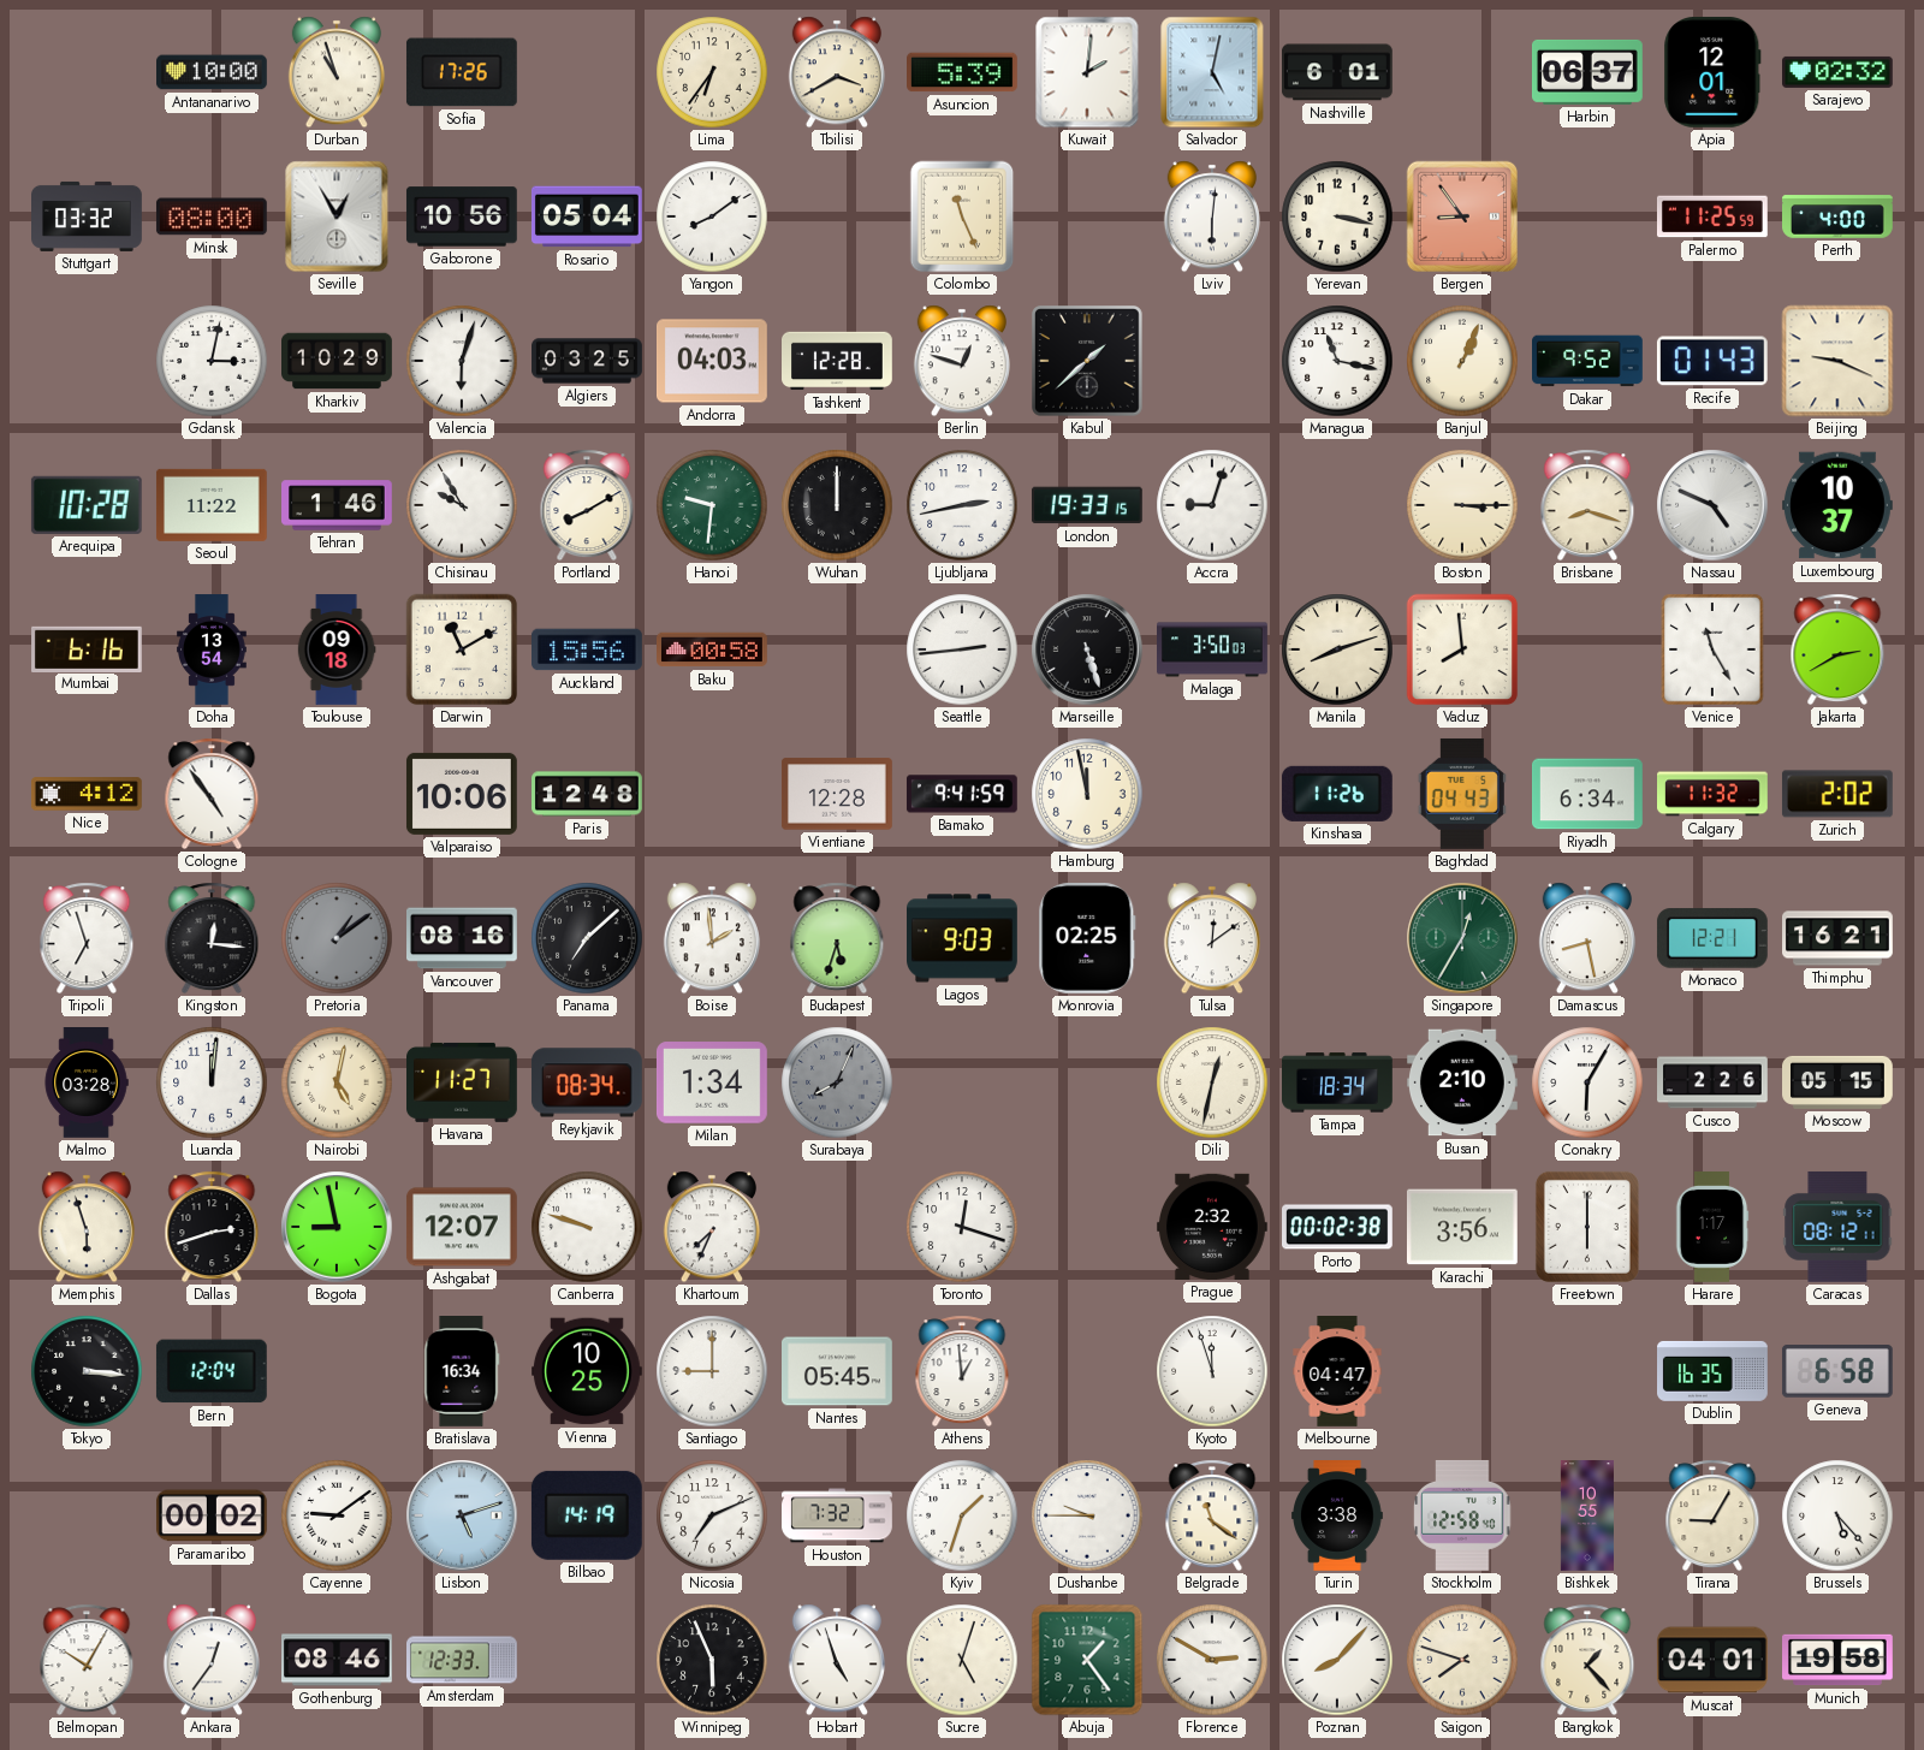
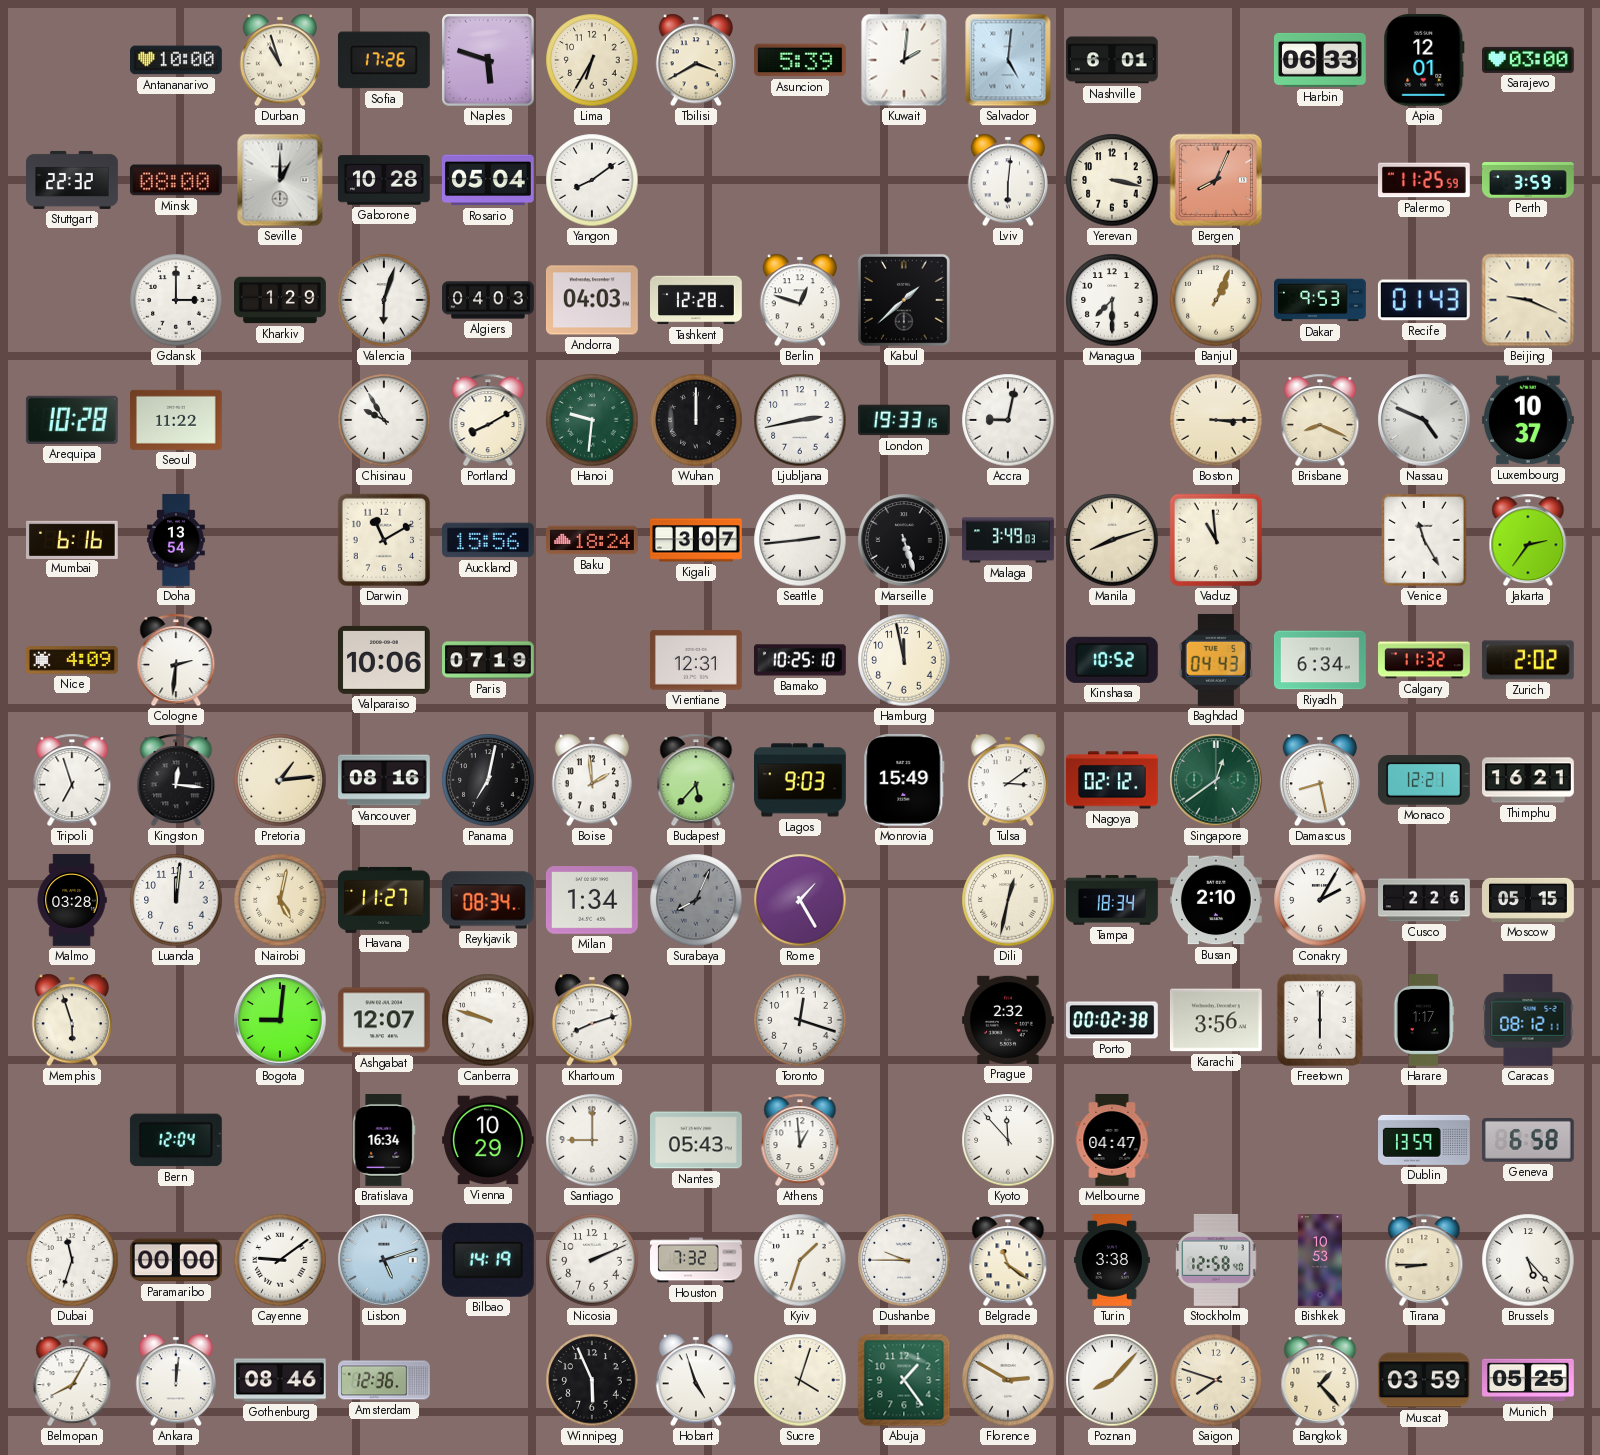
Naples: none -> 5:48 (489, 61)
Lima: 6:36 -> 6:35 (592, 60)
Salvador: 5:02 -> 5:01 (1008, 60)
Harbin: 06:37 -> 06:33 (1320, 60)
Sarajevo: 02:32 -> 03:00 (1529, 60)
Stuttgart: 03:32 -> 22:32 (73, 180)
Seville: 12:55 -> 1:00 (280, 180)
Gaborone: 10:56 -> 10:28 (384, 180)
Colombo: 11:26 -> none (962, 216)
Bergen: 8:54 -> 8:04 (1216, 180)
Perth: 4:00 -> 3:59 (1529, 180)
Gdansk: 3:02 -> 3:00 (176, 300)
Kharkiv: 10:29 -> 1:29 (280, 300)
Algiers: 03:25 -> 04:03 (488, 300)
Managua: 11:17 -> 7:30 (1112, 300)
Dakar: 9:52 -> 9:53 (1321, 300)
Tehran: 1:46 -> none (338, 505)
Accra: 9:03 -> 9:02 (1008, 420)
Brisbane: 8:18 -> 8:19 (1320, 420)
Toulouse: 09:18 -> none (337, 649)
Baku: 00:58 -> 18:24 (593, 540)
Kigali: none -> 3:07 (697, 540)
Malaga: 3:50 -> 3:49 (1008, 540)
Vaduz: 7:59 -> 10:59 (1216, 540)
Jakarta: 2:40 -> 2:36 (1528, 540)
Nice: 4:12 -> 4:09 (72, 660)
Cologne: 4:54 -> 2:31 (176, 660)
Paris: 12:48 -> 07:19 (489, 660)
Vientiane: 12:28 -> 12:31 (696, 660)
Bamako: 9:41 -> 10:25 (800, 660)
Kinshasa: 11:26 -> 10:52 (1112, 660)
Pretoria: 1:09 -> 1:14 (280, 780)
Pretoria dial: grey -> cream (280, 780)
Panama: 7:08 -> 7:02 (488, 780)
Budapest: 5:33 -> 5:37 (696, 780)
Monrovia: 02:25 -> 15:49 (904, 780)
Tulsa: 12:09 -> 3:09 (1008, 780)
Nagoya: none -> 02:12 (1113, 780)
Singapore: 12:35 -> 12:39 (1216, 780)
Rome: none -> 1:25 (800, 900)
Conakry: 6:05 -> 2:05 (1320, 900)
Dallas: 2:42 -> none (212, 1227)
Bogota: 8:58 -> 9:01 (280, 1020)
Khartoum: 7:34 -> 8:12 (592, 1020)
Tokyo: 3:16 -> none (87, 1371)
Vienna: 10:25 -> 10:29 (489, 1140)
Nantes: 05:45 -> 05:43 (697, 1140)
Kyoto: 11:57 -> 11:53 (1008, 1140)
Dublin: 16:35 -> 13:59 (1425, 1140)
Dubai: none -> 11:33 (72, 1260)
Paramaribo: 00:02 -> 00:00 (176, 1260)
Nicosia: 7:11 -> 2:11 (592, 1260)
Bishkek: 10:55 -> 10:53 (1320, 1260)
Tirana: 9:05 -> 8:45 (1424, 1260)
Belmopan: 10:05 -> 8:05 (72, 1380)
Ankara: 12:36 -> 12:01 (176, 1380)
Amsterdam: 12:33 -> 12:36 (385, 1380)
Sucre: 5:03 -> 4:03 (800, 1380)
Muscat: 04:01 -> 03:59 (1424, 1380)
Munich: 19:58 -> 05:25 (1529, 1380)
